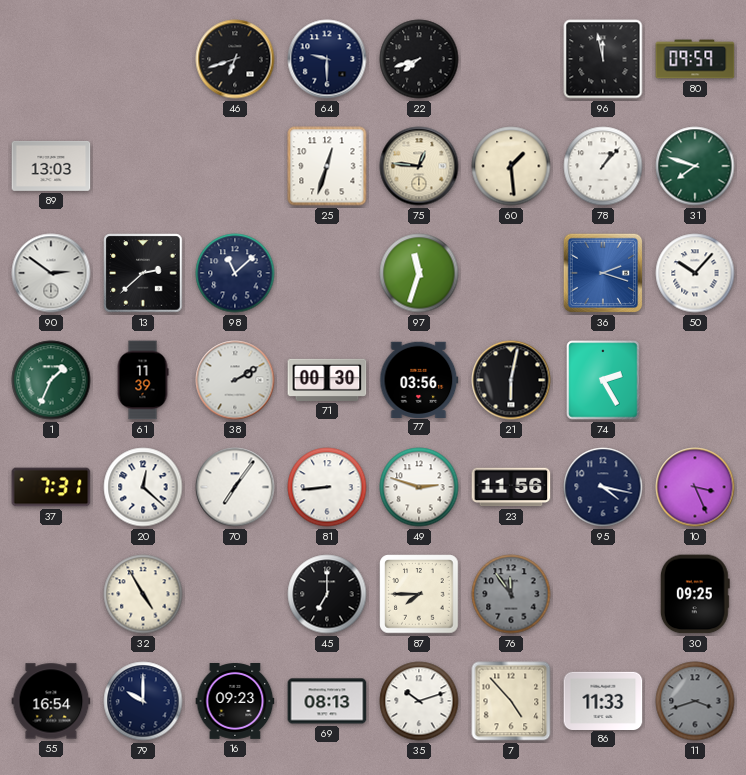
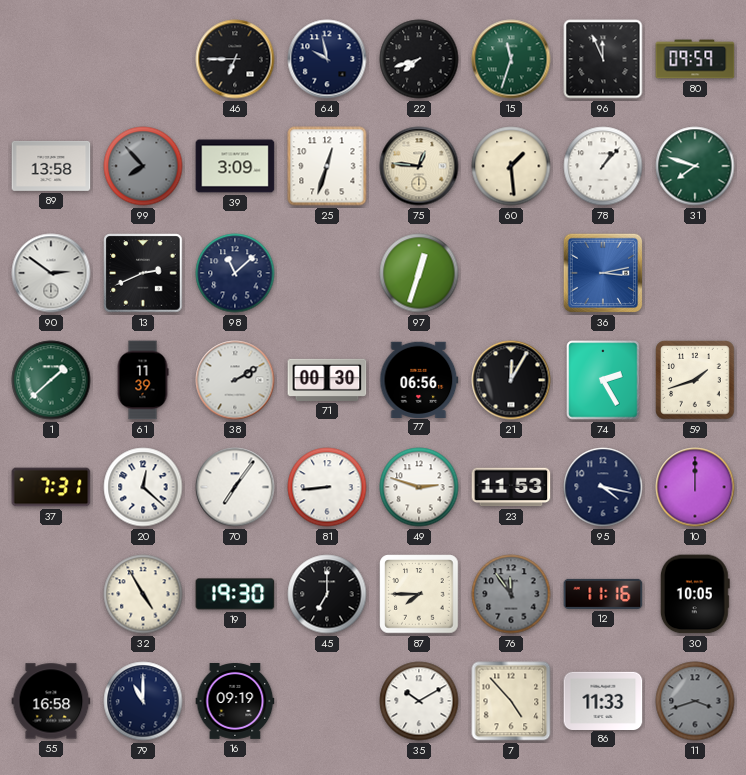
46: 6:42 -> 6:45 (235, 59)
64: 9:30 -> 9:58 (327, 59)
15: none -> 11:33 (511, 59)
96: 11:58 -> 11:56 (603, 59)
89: 13:03 -> 13:58 (51, 166)
99: none -> 7:53 (143, 166)
39: none -> 3:09 (235, 166)
13: 2:38 -> 2:41 (143, 273)
97: 11:33 -> 12:33 (419, 273)
36: 2:18 -> 3:13 (603, 273)
50: 10:07 -> none (695, 273)
1: 1:34 -> 1:38 (51, 380)
77: 03:56 -> 06:56 (419, 379)
21: 6:02 -> 12:05 (511, 380)
59: none -> 1:42 (695, 380)
23: 11:56 -> 11:53 (511, 487)
10: 3:26 -> 12:00 (695, 487)
19: none -> 19:30 (235, 594)
12: none -> 11:16 (603, 594)
30: 09:25 -> 10:05 (695, 594)
55: 16:54 -> 16:58 (51, 701)
79: 10:00 -> 11:00 (143, 701)
16: 09:23 -> 09:19 (235, 702)
69: 08:13 -> none (327, 701)
35: 10:12 -> 10:10 (419, 701)
